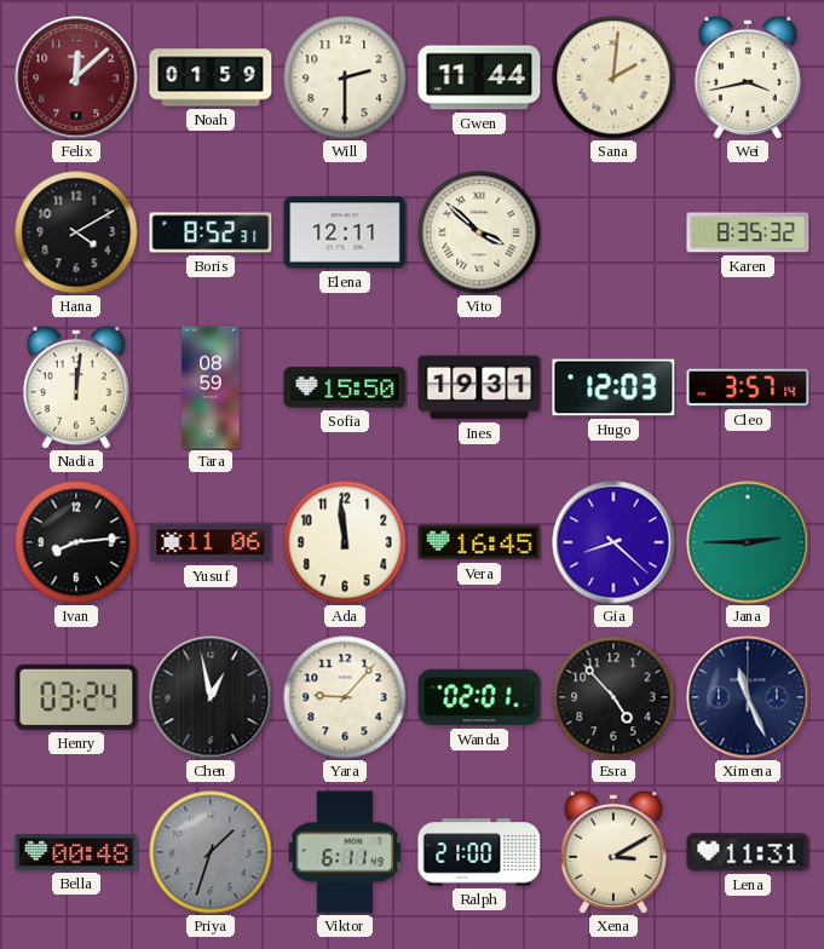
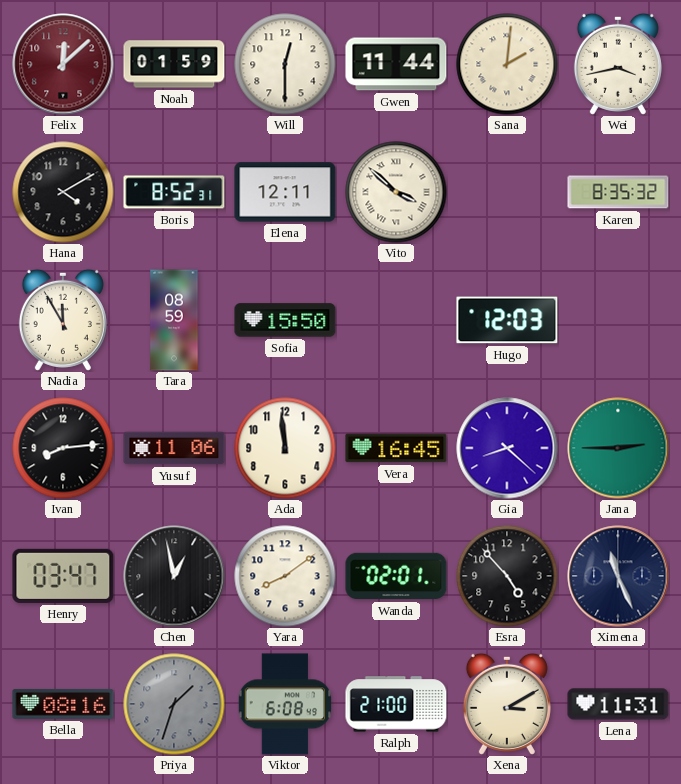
Will: 2:30 -> 12:30 (285, 64)
Nadia: 12:01 -> 11:55 (63, 320)
Ines: 19:31 -> none (479, 387)
Cleo: 3:57 -> none (748, 387)
Henry: 03:24 -> 03:47 (63, 576)
Yara: 9:07 -> 8:09 (285, 576)
Bella: 00:48 -> 08:16 (63, 704)
Viktor: 6:11 -> 6:08 (284, 704)
